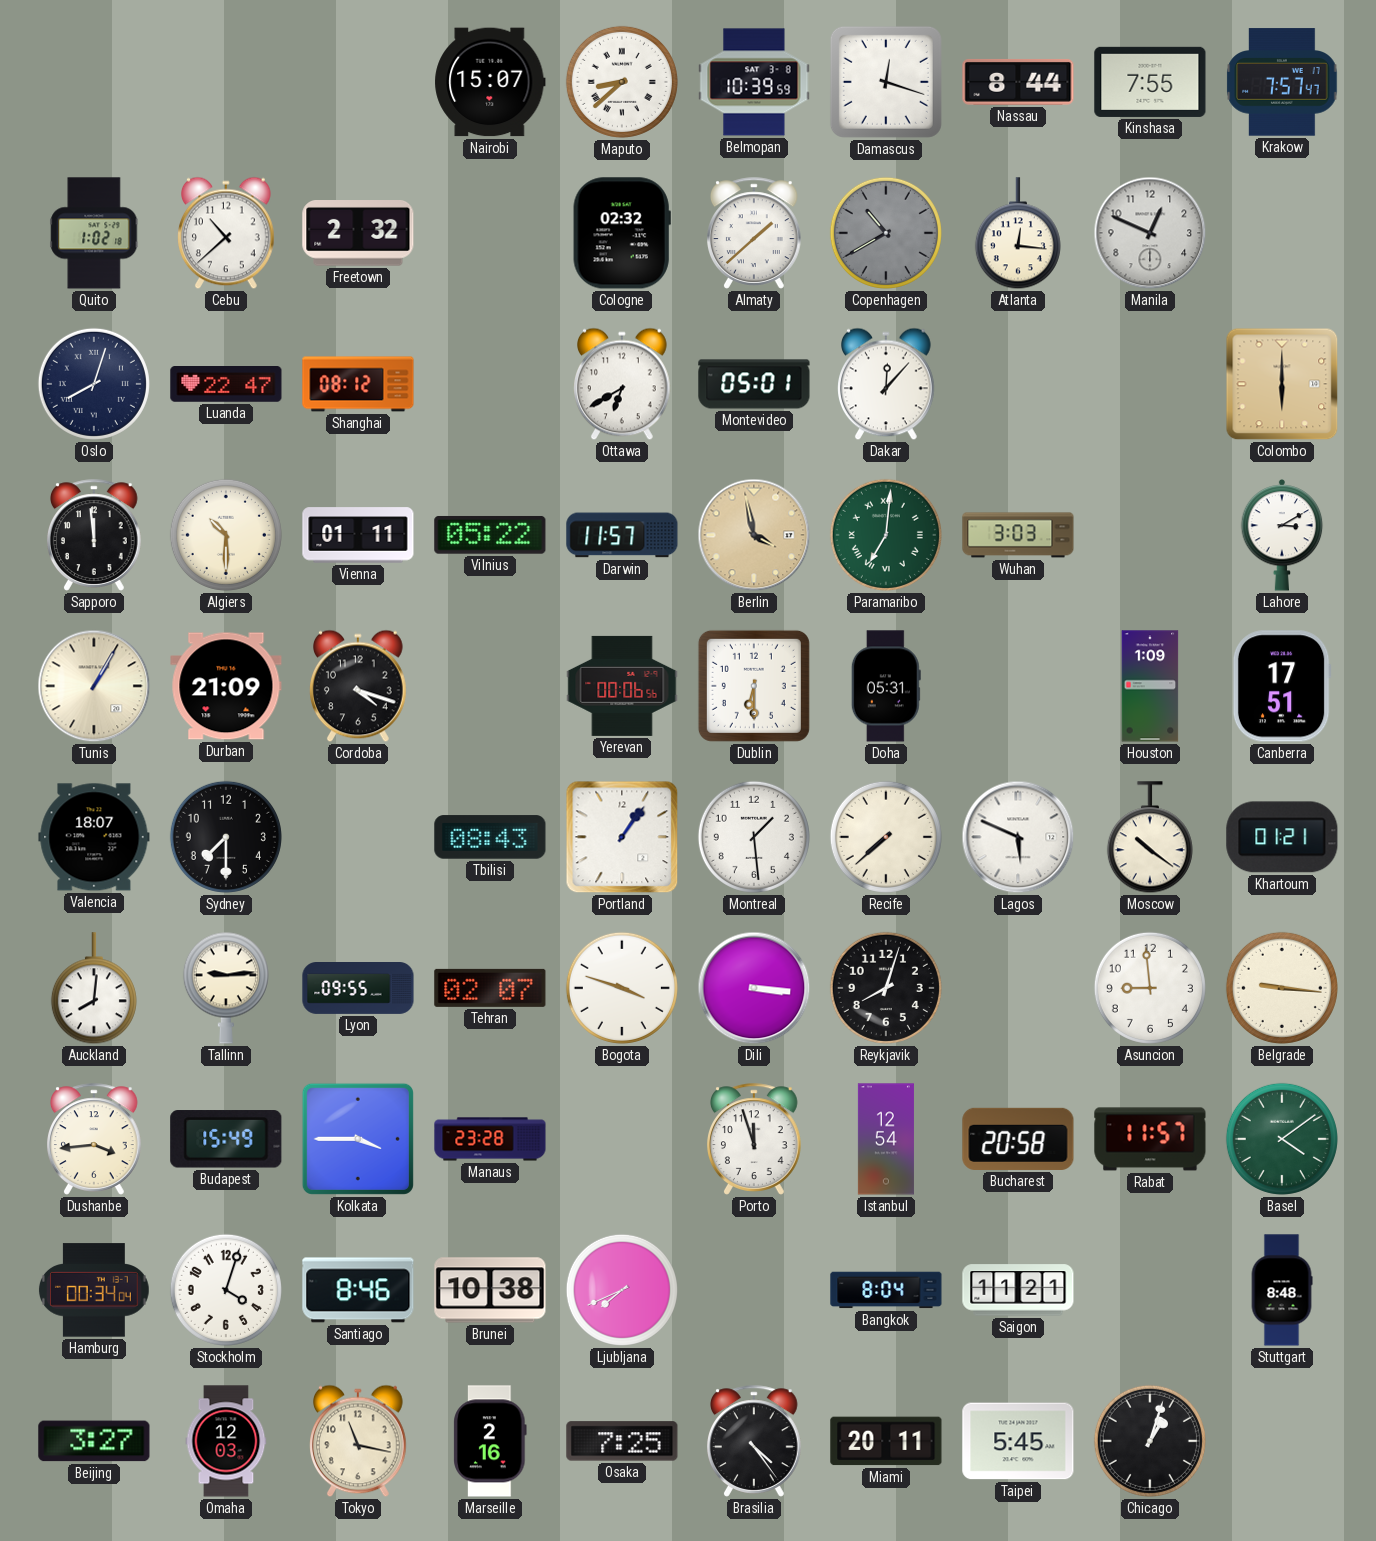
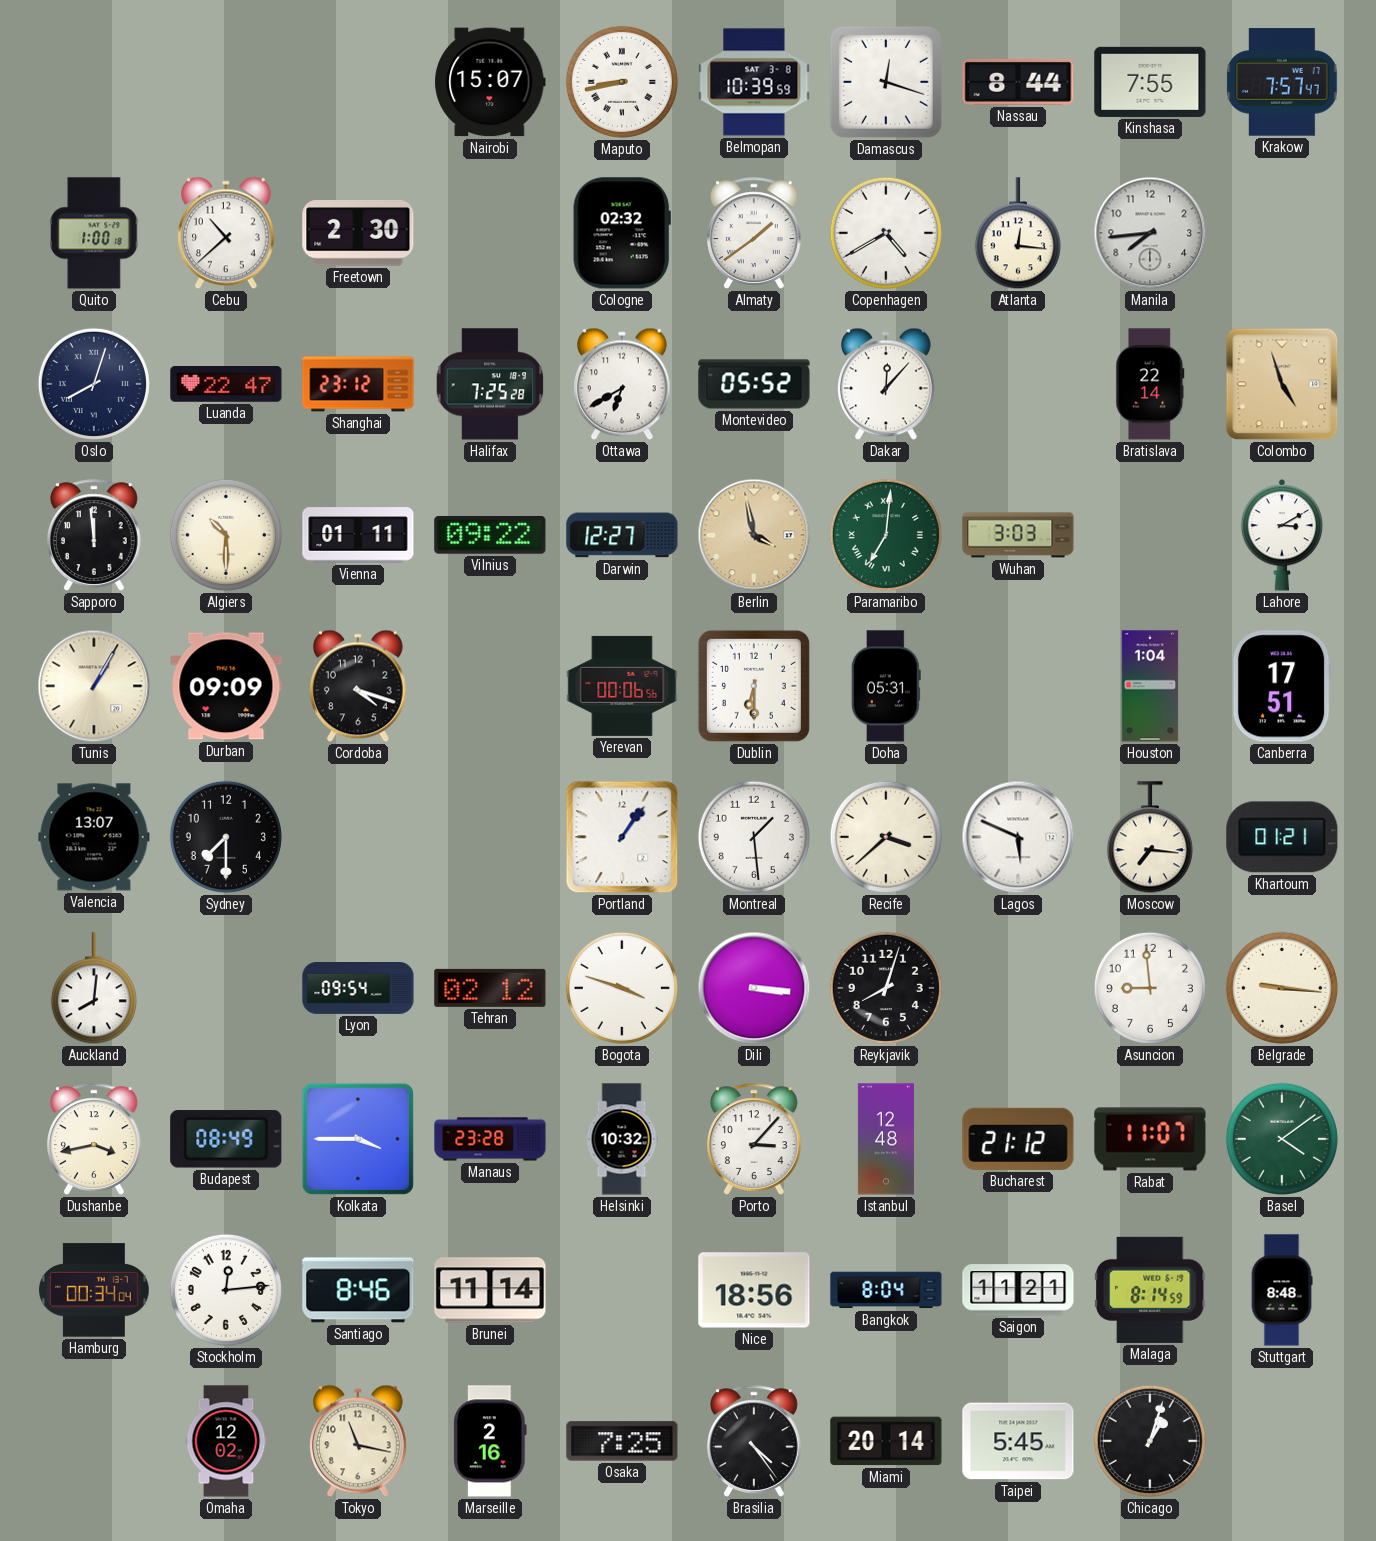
Maputo: 8:38 -> 8:43 (622, 82)
Quito: 1:02 -> 1:00 (94, 233)
Freetown: 2:32 -> 2:30 (358, 233)
Almaty: 1:38 -> 1:39 (755, 233)
Copenhagen: 10:40 -> 4:40 (886, 233)
Copenhagen dial: grey -> white (886, 233)
Manila: 12:49 -> 7:44 (1150, 233)
Shanghai: 08:12 -> 23:12 (358, 384)
Halifax: none -> 7:25 (490, 384)
Montevideo: 05:01 -> 05:52 (754, 384)
Bratislava: none -> 22:14 (1150, 384)
Colombo: 6:00 -> 4:57 (1282, 384)
Vilnius: 05:22 -> 09:22 (490, 535)
Darwin: 11:57 -> 12:27 (622, 535)
Durban: 21:09 -> 09:09 (226, 686)
Houston: 1:09 -> 1:04 (1150, 686)
Valencia: 18:07 -> 13:07 (94, 837)
Tbilisi: 08:43 -> none (490, 837)
Recife: 7:38 -> 3:38 (886, 837)
Moscow: 10:21 -> 7:16 (1150, 838)
Tallinn: 9:14 -> none (226, 988)
Lyon: 09:55 -> 09:54 (358, 989)
Tehran: 02:07 -> 02:12 (490, 988)
Dushanbe: 3:44 -> 3:43 (95, 1139)
Budapest: 15:49 -> 08:49 (226, 1139)
Helsinki: none -> 10:32 (622, 1139)
Porto: 11:57 -> 3:07 (755, 1139)
Istanbul: 12:54 -> 12:48 (886, 1139)
Bucharest: 20:58 -> 21:12 (1018, 1139)
Rabat: 11:57 -> 11:07 (1150, 1139)
Stockholm: 4:03 -> 12:14 (226, 1290)
Brunei: 10:38 -> 11:14 (490, 1290)
Ljubljana: 7:41 -> none (622, 1290)
Nice: none -> 18:56 (754, 1290)
Malaga: none -> 8:14 (1151, 1290)
Beijing: 3:27 -> none (94, 1441)
Omaha: 12:03 -> 12:02 (226, 1441)
Miami: 20:11 -> 20:14 (886, 1441)
